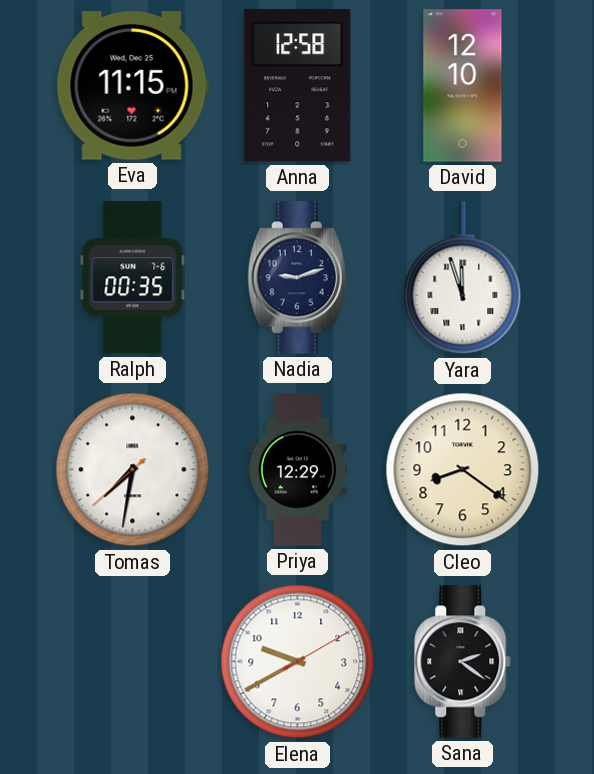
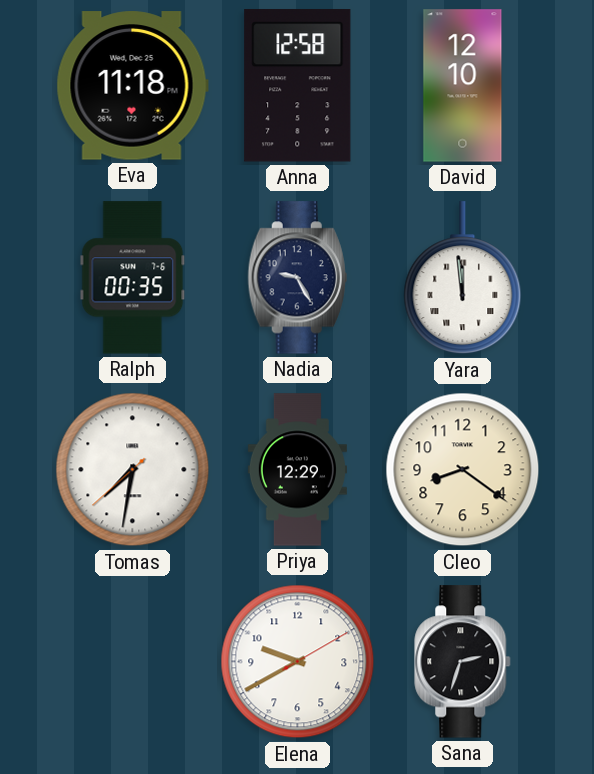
Eva: 11:15 -> 11:18 (132, 86)
Nadia: 9:12 -> 9:25 (297, 278)
Yara: 11:57 -> 11:59 (463, 278)
Sana: 2:21 -> 2:33 (463, 662)
